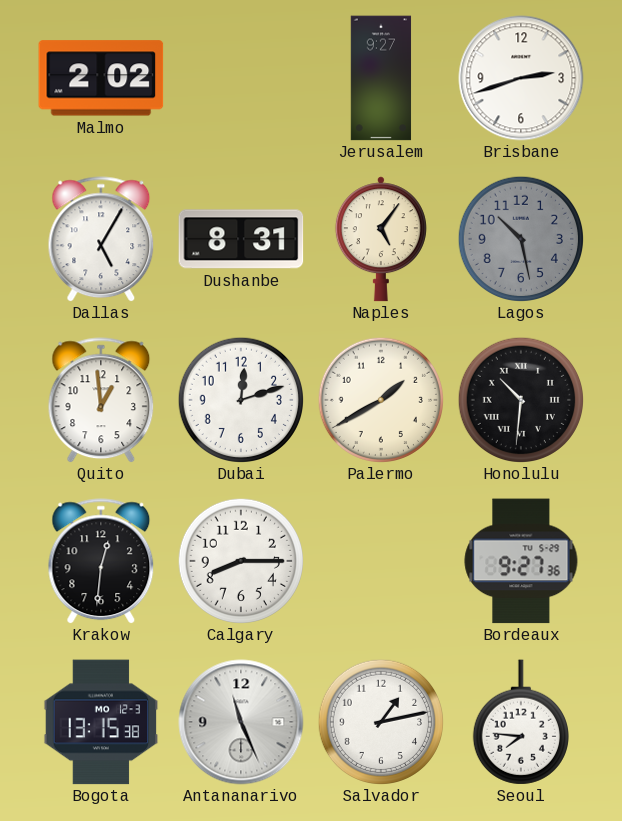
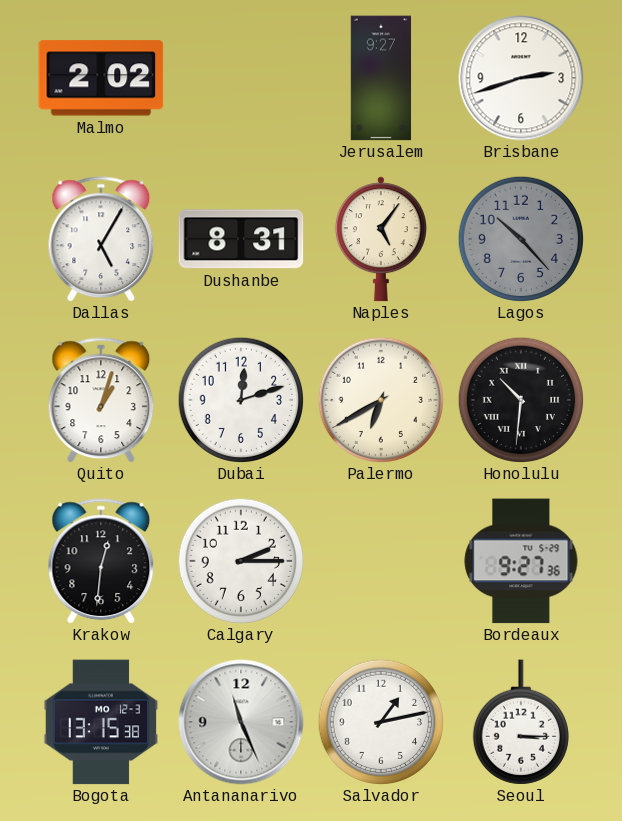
Lagos: 10:28 -> 10:23 (520, 238)
Quito: 12:59 -> 1:03 (101, 400)
Palermo: 1:40 -> 6:40 (380, 399)
Calgary: 8:15 -> 2:15 (240, 560)
Seoul: 7:46 -> 3:15 (521, 722)
